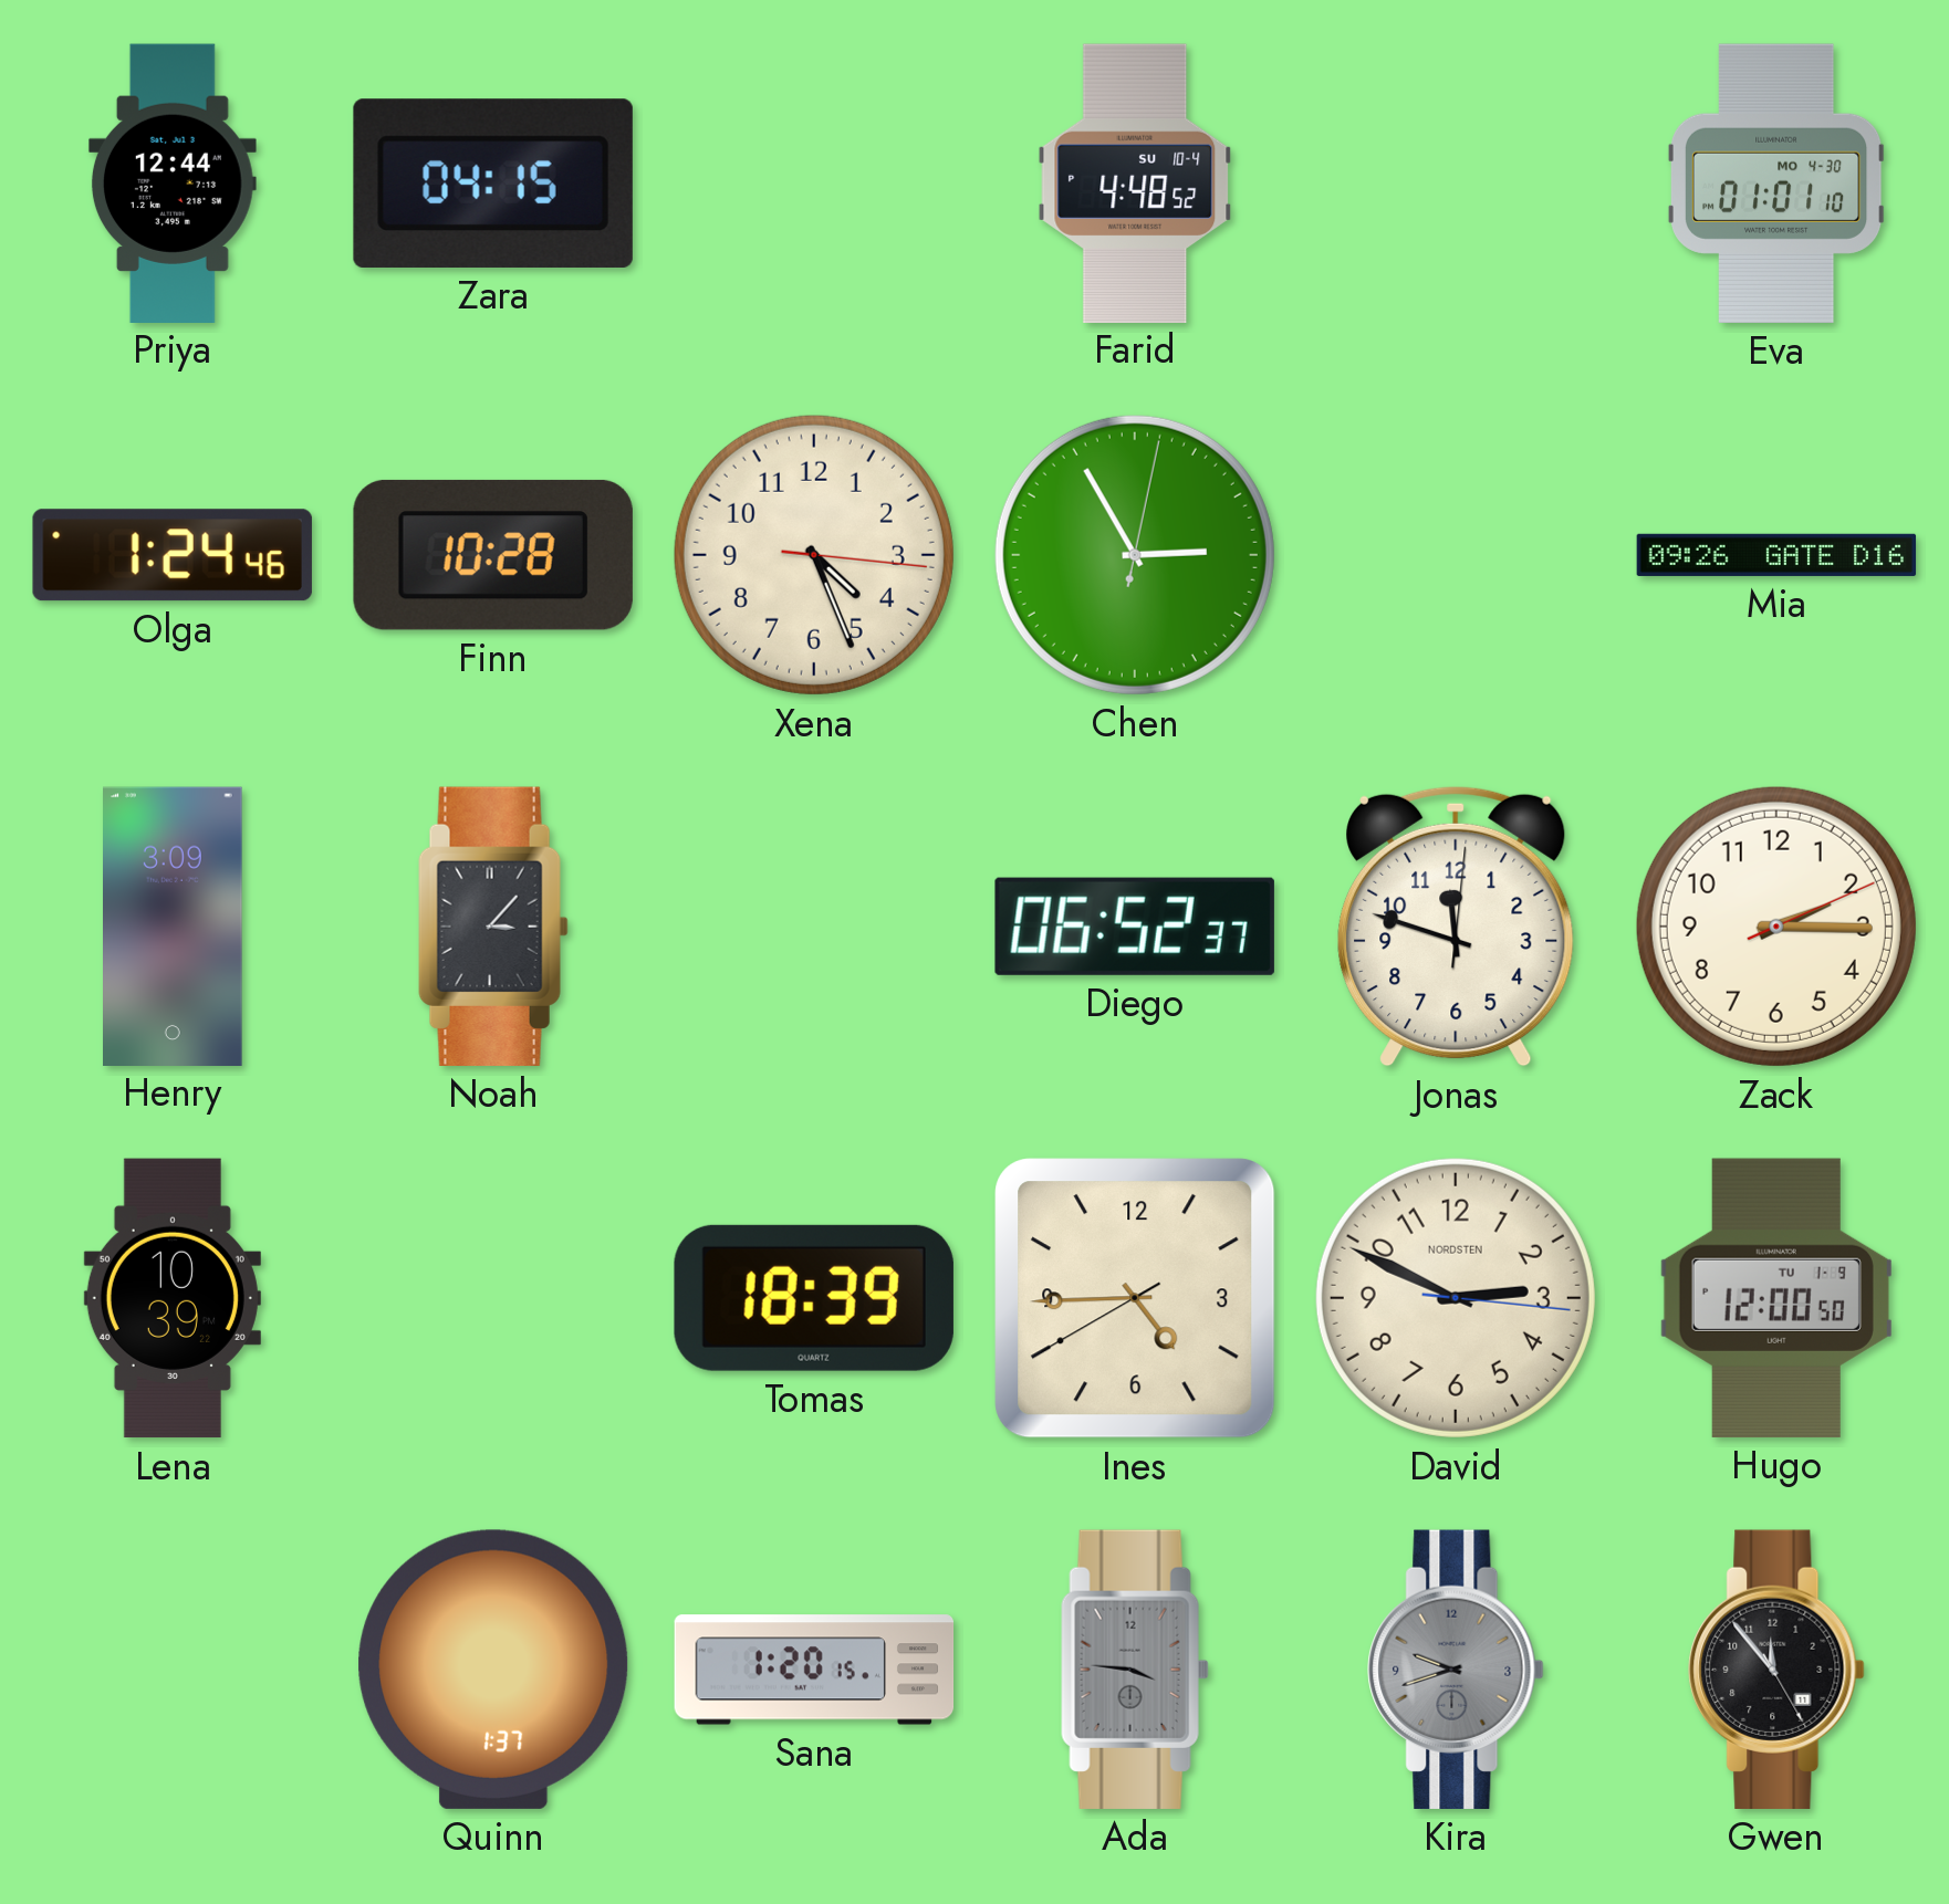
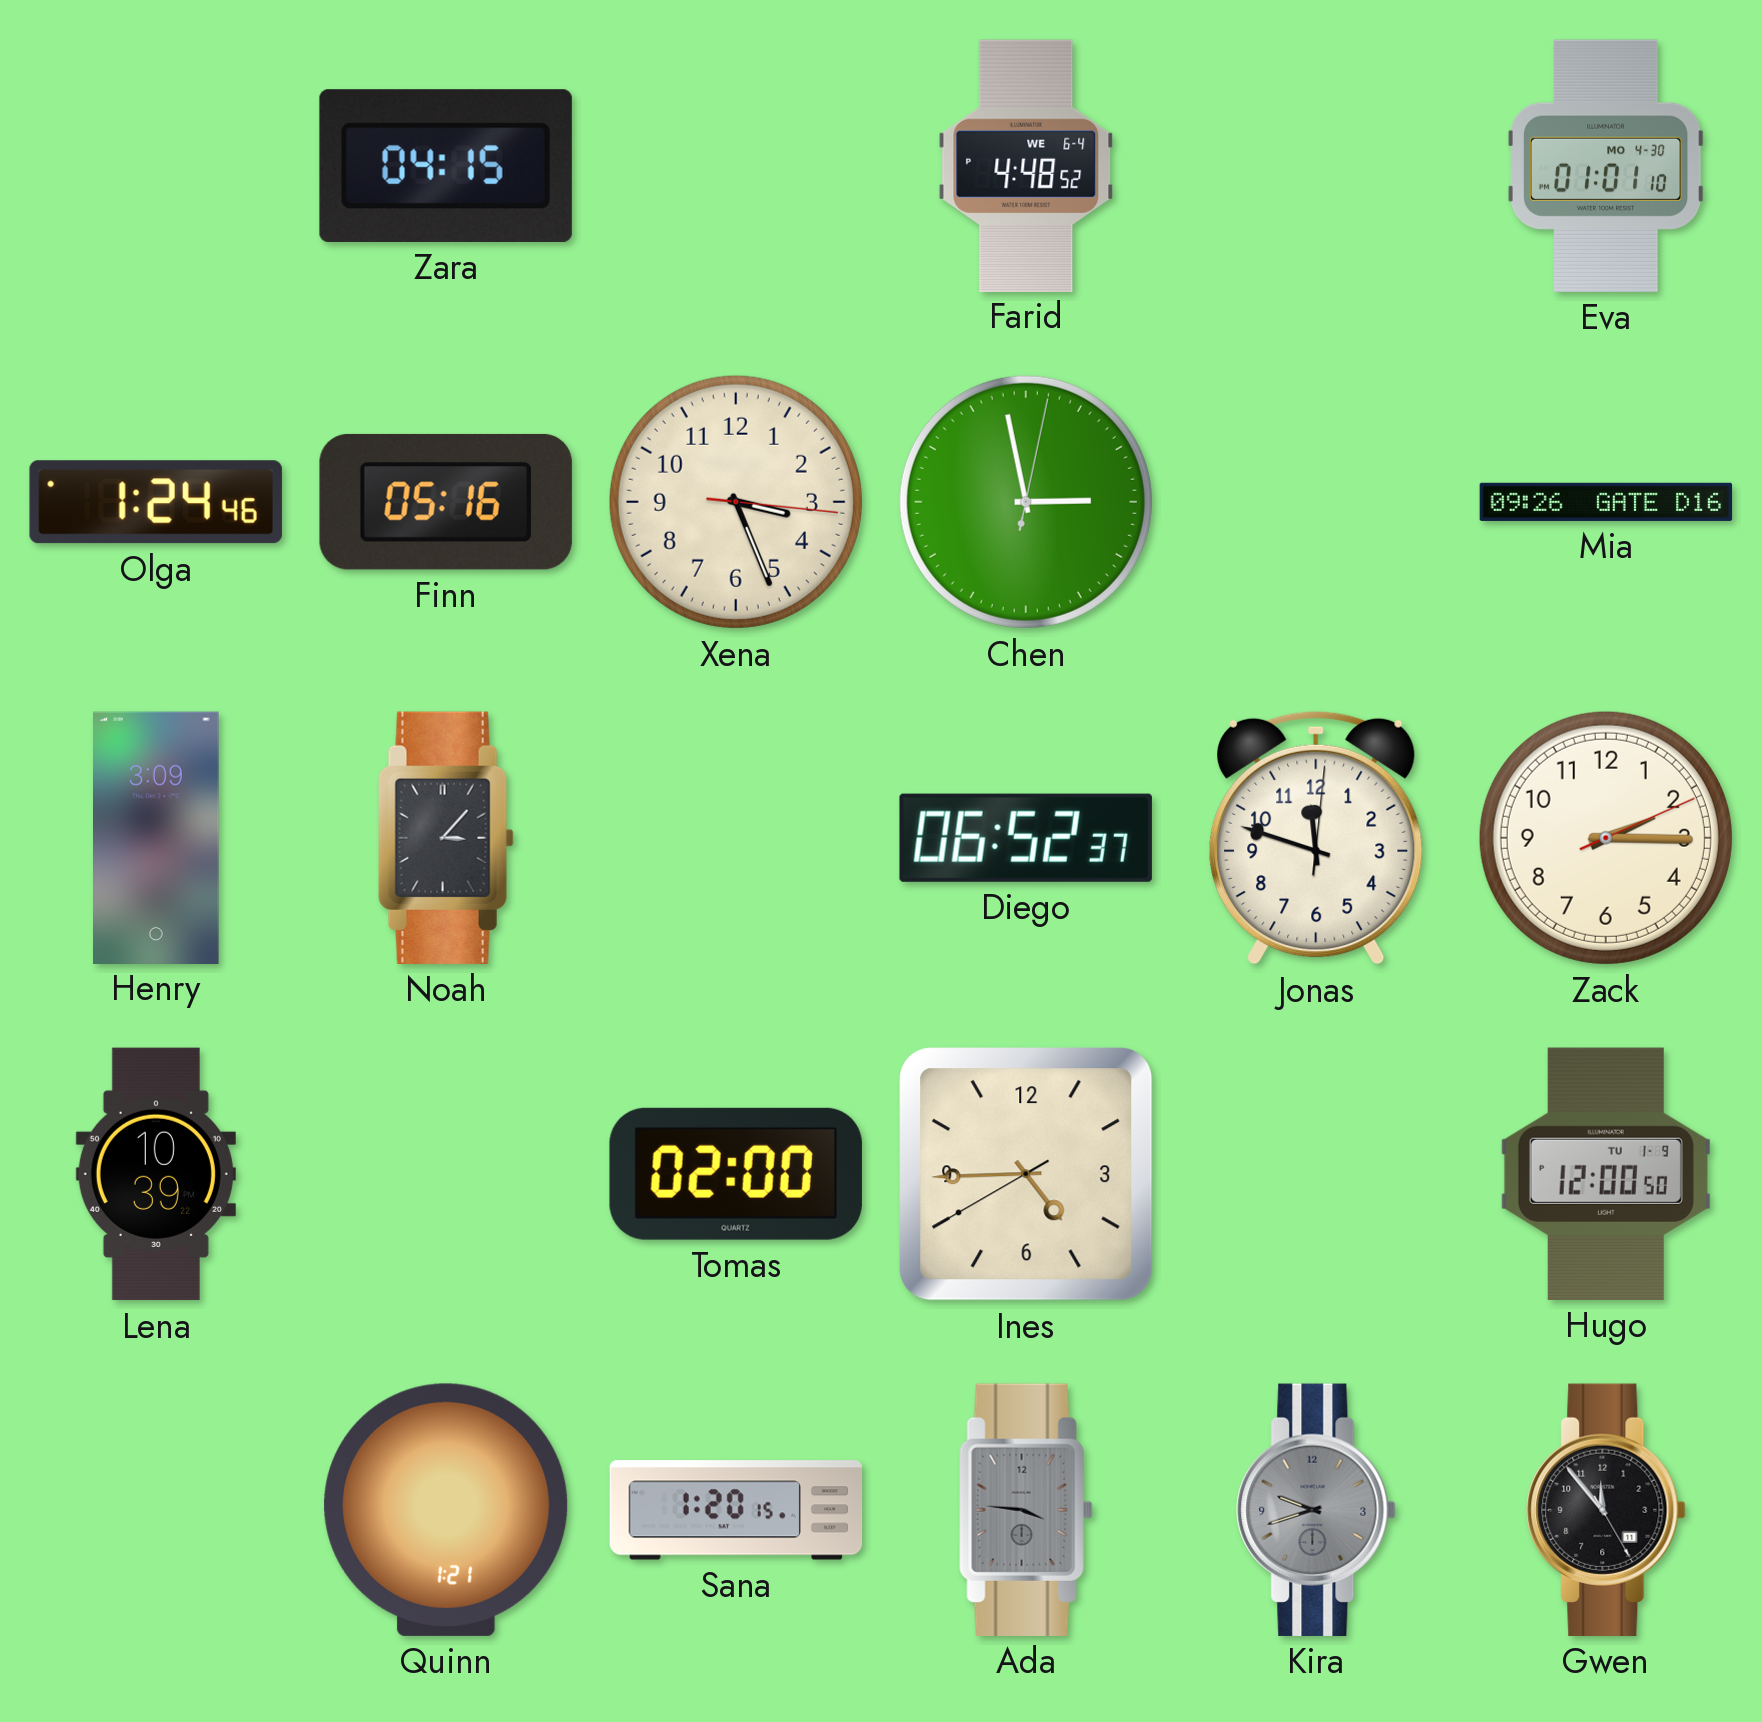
Priya: 12:44 -> none (173, 182)
Farid date: SU 10-4 -> WE 6-4 (1026, 165)
Finn: 10:28 -> 05:16 (446, 502)
Xena: 4:26 -> 3:26 (736, 502)
Chen: 2:55 -> 2:58 (1026, 502)
Tomas: 18:39 -> 02:00 (736, 1174)
David: 2:49 -> none (1456, 1298)
Quinn: 1:37 -> 1:21 (446, 1510)
